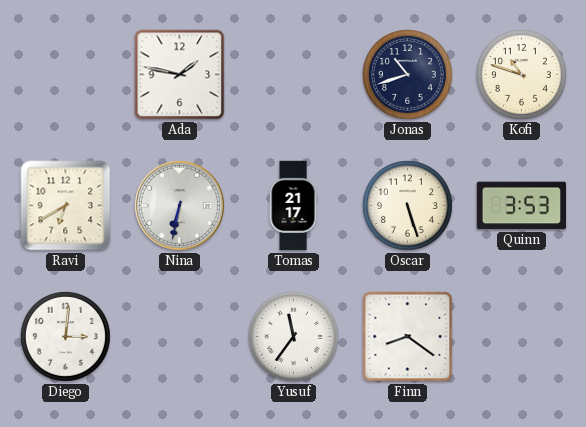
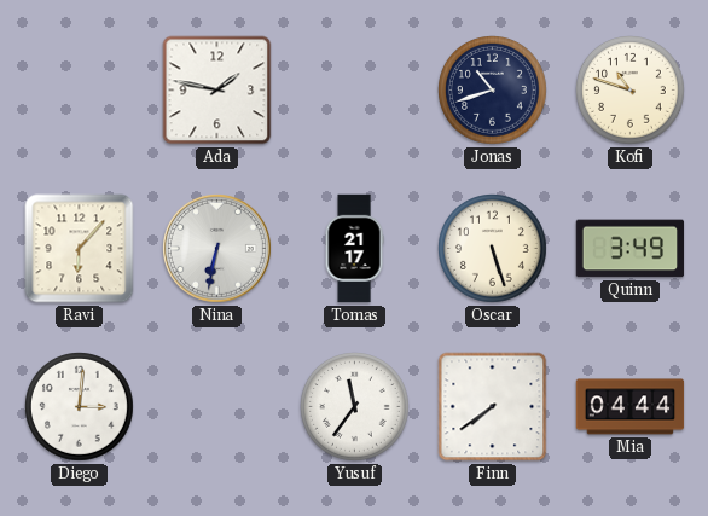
Ravi: 6:40 -> 6:07 (80, 249)
Quinn: 3:53 -> 3:49 (631, 249)
Finn: 8:21 -> 7:39 (493, 407)
Mia: none -> 04:44 (631, 407)
